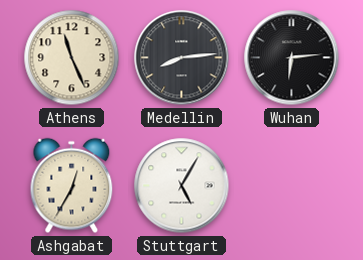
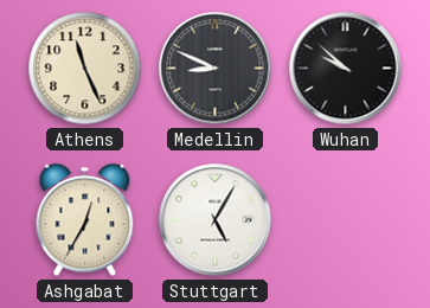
Medellin: 8:14 -> 8:49 (216, 69)
Wuhan: 6:14 -> 9:52 (346, 69)
